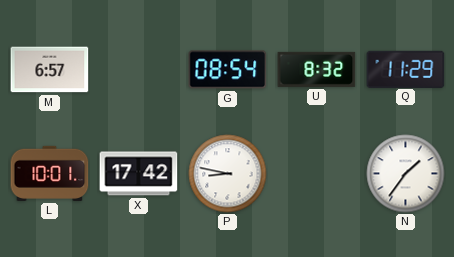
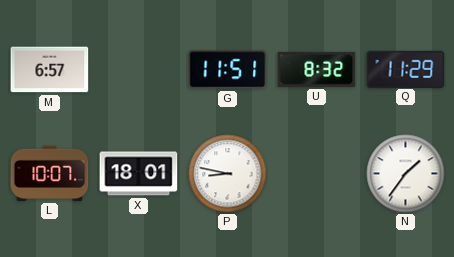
G: 08:54 -> 11:51 (228, 70)
L: 10:01 -> 10:07 (50, 173)
X: 17:42 -> 18:01 (139, 174)
